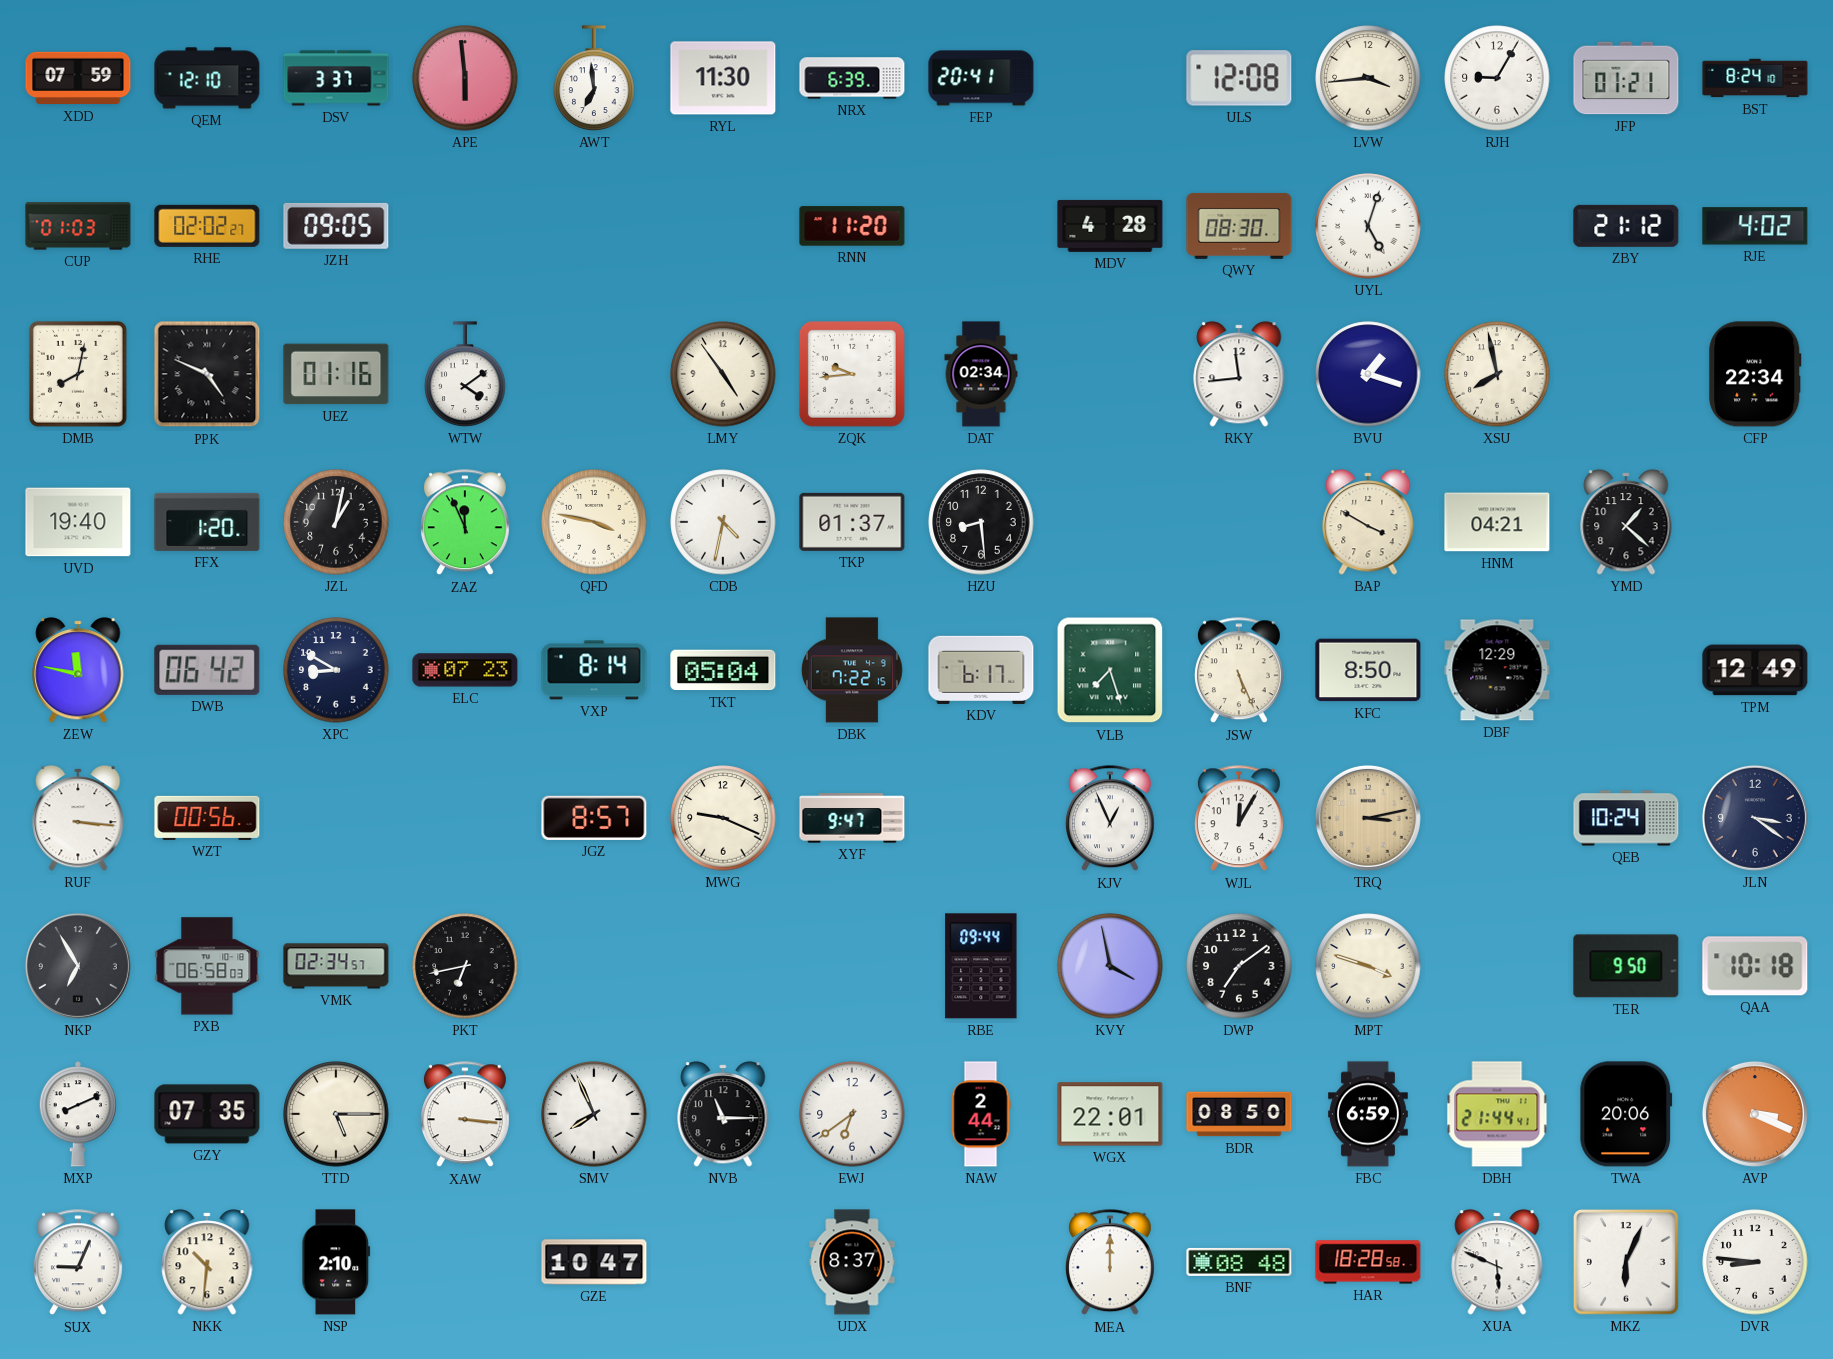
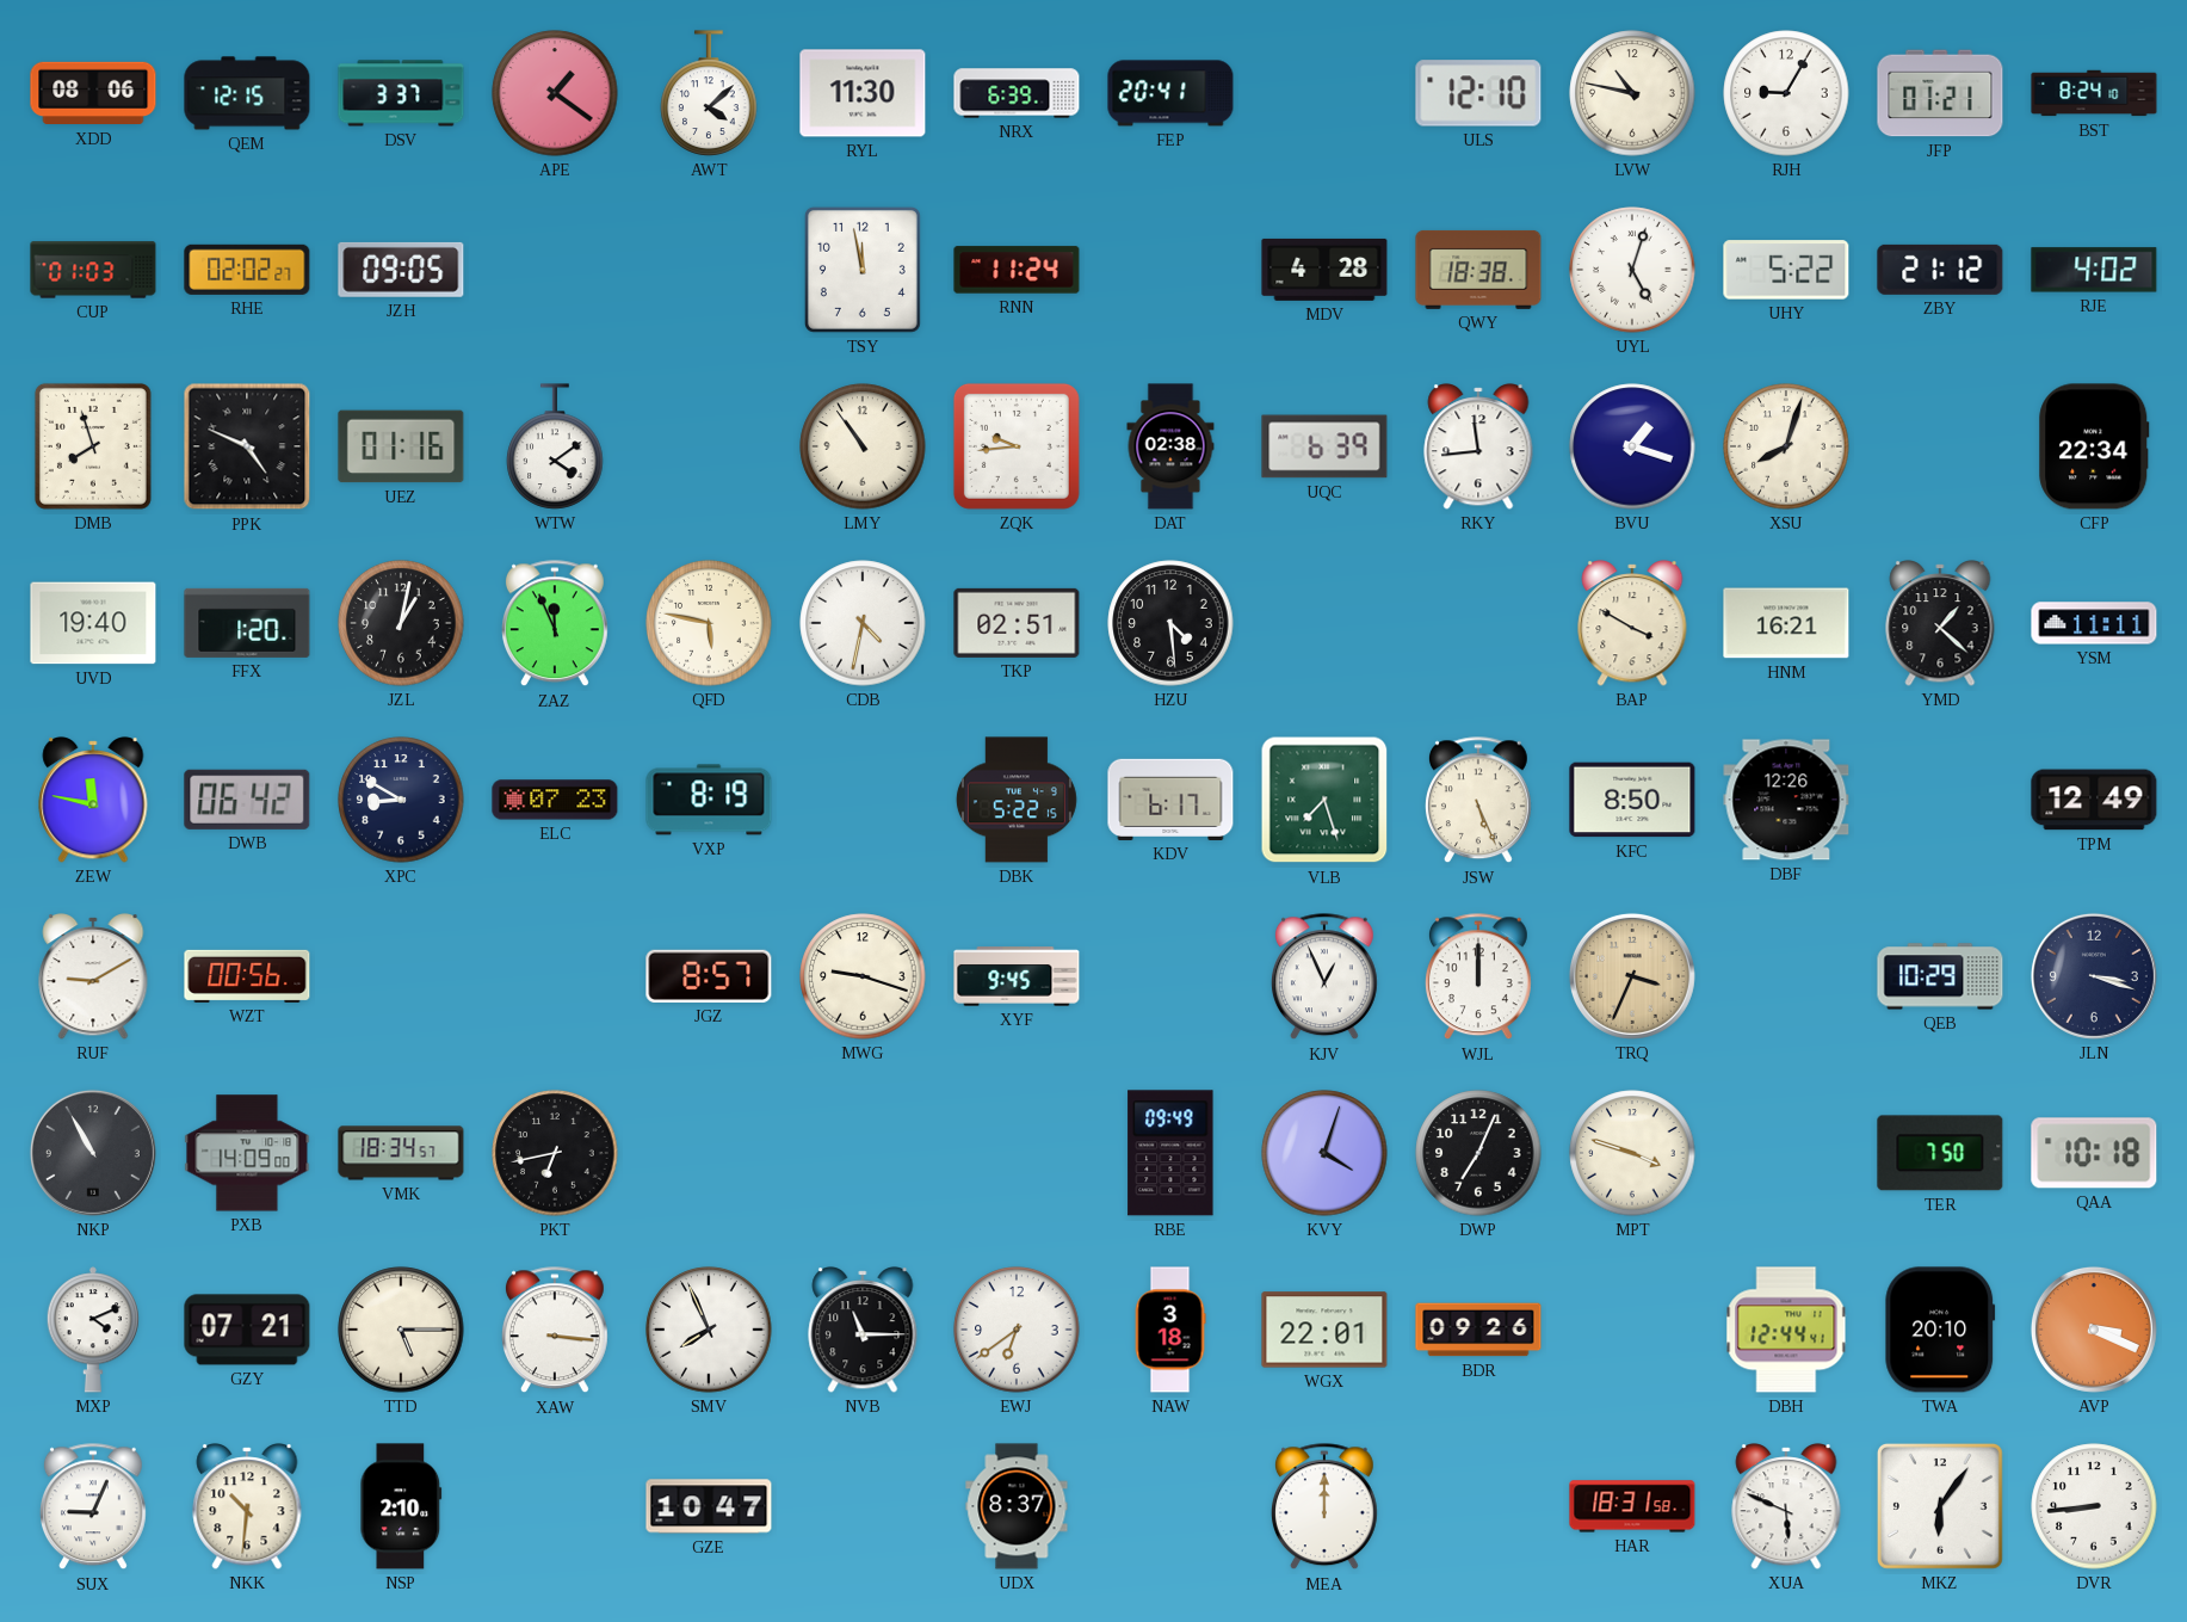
XDD: 07:59 -> 08:06 (93, 93)
QEM: 12:10 -> 12:15 (247, 93)
APE: 5:59 -> 1:21 (555, 93)
AWT: 6:59 -> 4:08 (709, 93)
ULS: 12:08 -> 12:10 (1478, 93)
LVW: 3:44 -> 10:47 (1632, 93)
TSY: none -> 11:58 (863, 270)
RNN: 11:20 -> 11:24 (1017, 270)
QWY: 08:30 -> 18:38 (1478, 270)
UHY: none -> 5:22 (1786, 270)
DMB: 8:02 -> 7:57 (93, 446)
LMY: 4:54 -> 10:54 (863, 446)
DAT: 02:34 -> 02:38 (1170, 446)
UQC: none -> 6:39 (1324, 446)
XSU: 7:58 -> 8:03 (1786, 446)
QFD: 3:47 -> 5:47 (709, 623)
TKP: 01:37 -> 02:51 (1017, 623)
HZU: 8:29 -> 4:29 (1170, 623)
HNM: 04:21 -> 16:21 (1786, 623)
YSM: none -> 11:11 (2094, 623)
VXP: 8:14 -> 8:19 (709, 800)
TKT: 05:04 -> none (723, 670)
DBK: 7:22 -> 5:22 (1017, 800)
DBF: 12:29 -> 12:26 (1786, 800)
RUF: 3:16 -> 9:10 (93, 976)
MWG: 9:19 -> 9:18 (863, 976)
XYF: 9:47 -> 9:45 (1017, 976)
WJL: 12:05 -> 12:00 (1478, 977)
TRQ: 3:13 -> 3:34 (1632, 976)
QEB: 10:24 -> 10:29 (1940, 976)
JLN: 3:21 -> 3:18 (2094, 976)
NKP: 6:55 -> 10:55 (93, 1153)
PXB: 06:58 -> 14:09 (247, 1153)
VMK: 02:34 -> 18:34 (401, 1153)
RBE: 09:44 -> 09:49 (1170, 1153)
KVY: 3:58 -> 4:03 (1324, 1153)
DWP: 7:09 -> 7:04 (1478, 1153)
TER: 9:50 -> 7:50 (1940, 1153)
MXP: 8:11 -> 4:11 (93, 1330)
GZY: 07:35 -> 07:21 (247, 1330)
NAW: 2:44 -> 3:18 (1170, 1330)
BDR: 08:50 -> 09:26 (1478, 1330)
FBC: 6:59 -> none (1369, 1114)
DBH: 21:44 -> 12:44 (1786, 1330)
TWA: 20:06 -> 20:10 (1940, 1330)
BNF: 08:48 -> none (1239, 1262)
HAR: 18:28 -> 18:31 (1632, 1506)
MKZ: 6:04 -> 6:06 (1940, 1506)
DVR: 8:46 -> 8:44 (2094, 1506)
